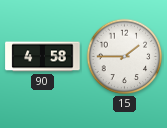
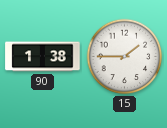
90: 4:58 -> 1:38 (43, 57)
